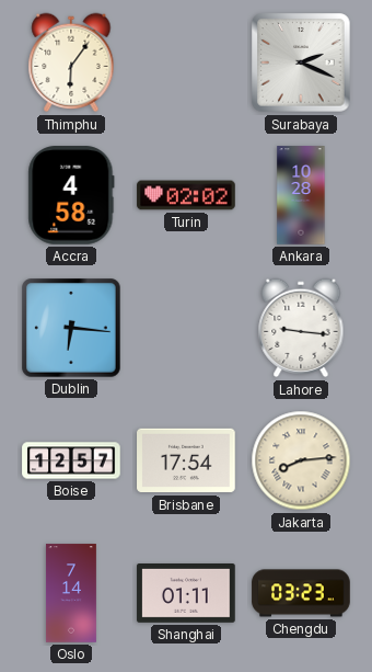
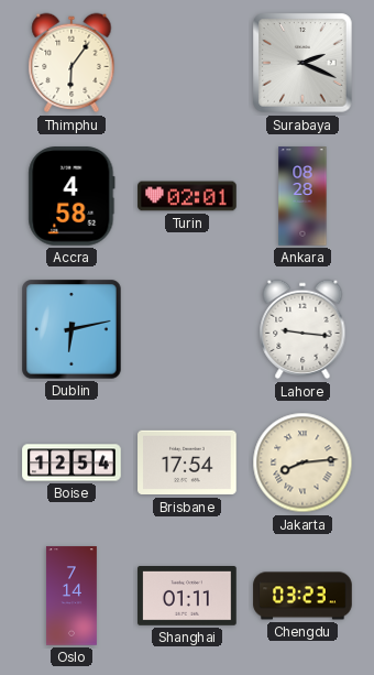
Turin: 02:02 -> 02:01 (187, 196)
Ankara: 10:28 -> 08:28 (302, 196)
Dublin: 6:16 -> 6:13 (71, 329)
Boise: 12:57 -> 12:54 (71, 462)
